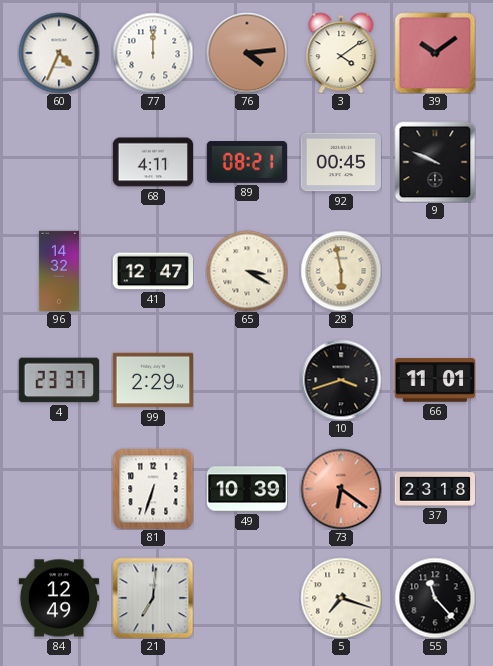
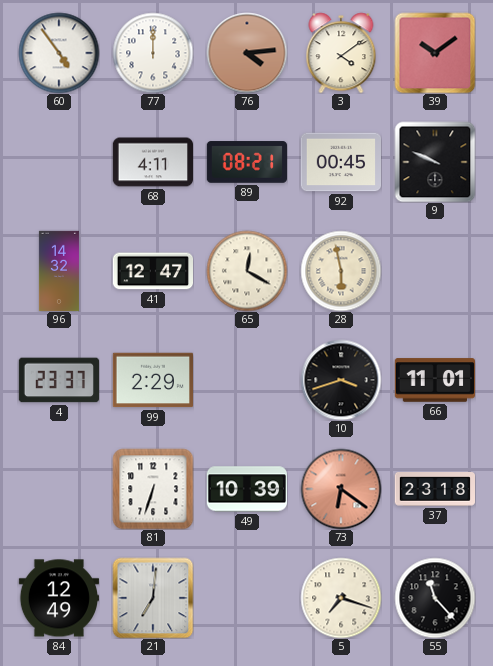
60: 4:34 -> 4:54 (59, 53)
65: 3:20 -> 12:20 (247, 271)
